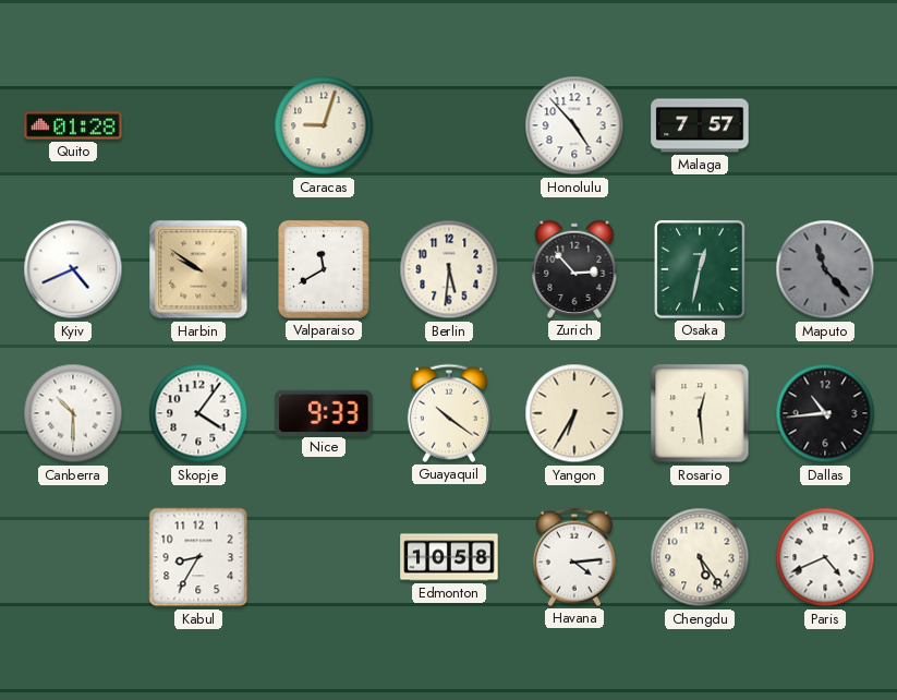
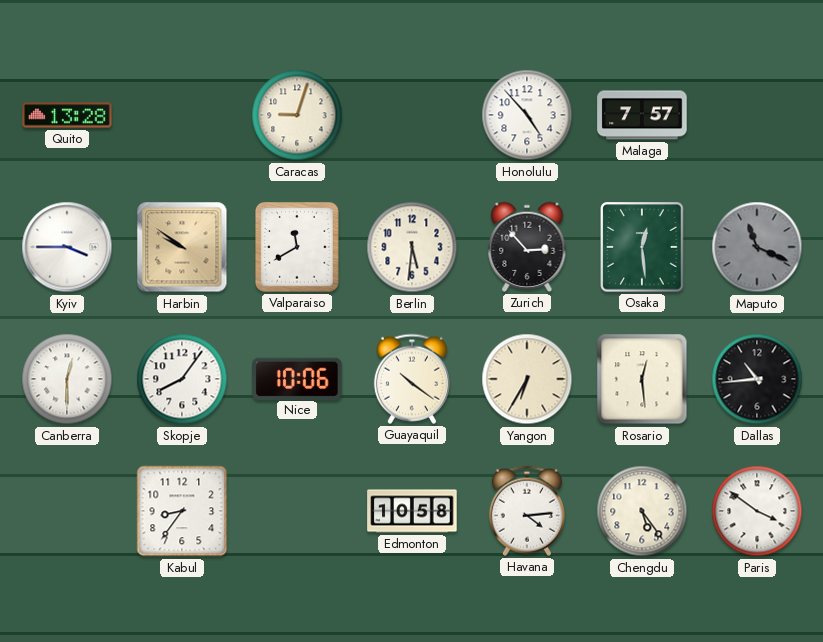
Quito: 01:28 -> 13:28 (67, 115)
Kyiv: 4:41 -> 3:45 (67, 247)
Osaka: 12:32 -> 12:29 (642, 247)
Maputo: 11:23 -> 11:19 (757, 247)
Canberra: 10:30 -> 12:30 (67, 379)
Skopje: 4:06 -> 8:06 (182, 379)
Nice: 9:33 -> 10:06 (297, 378)
Kabul: 8:35 -> 8:36 (182, 511)
Paris: 4:41 -> 3:51 (757, 511)
